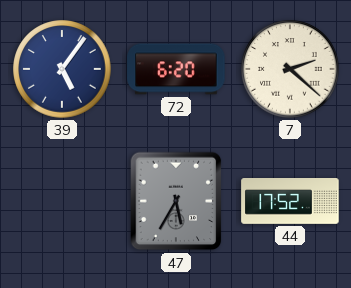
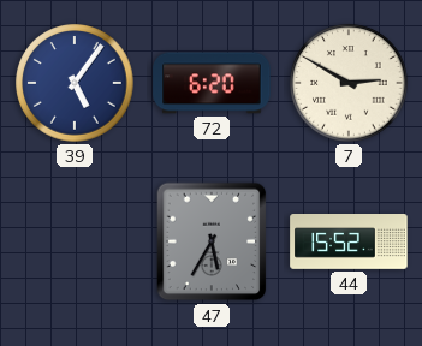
7: 2:22 -> 2:50 (349, 83)
44: 17:52 -> 15:52 (349, 243)
